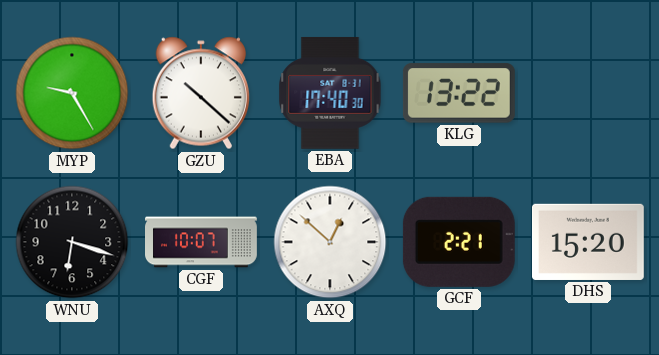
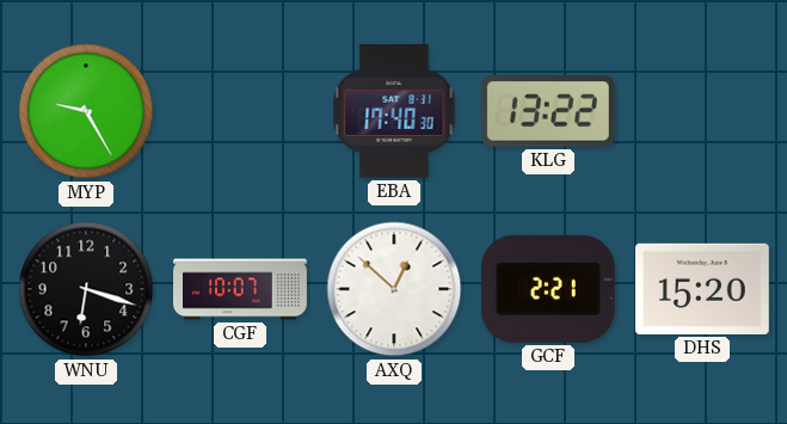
GZU: 10:22 -> none (200, 93)
